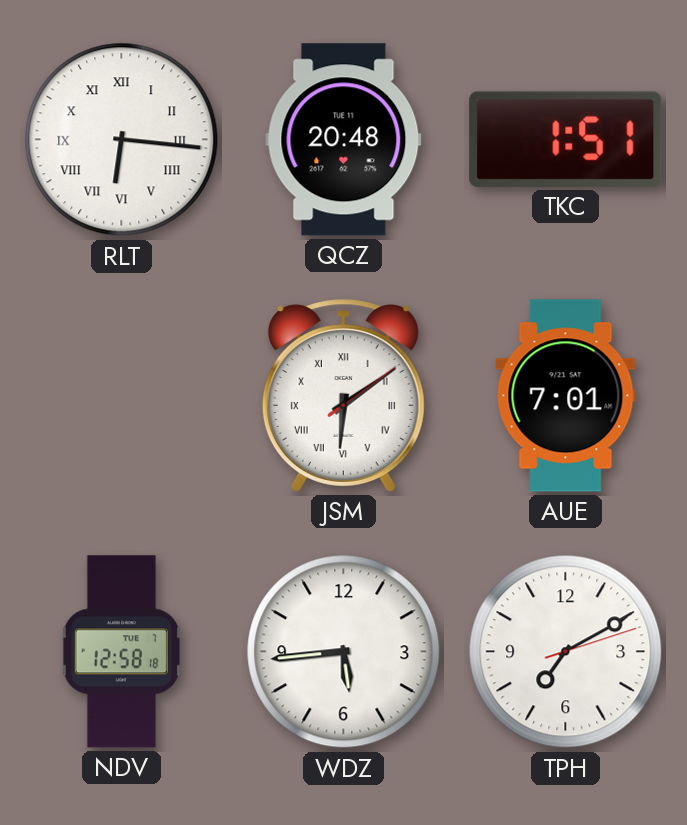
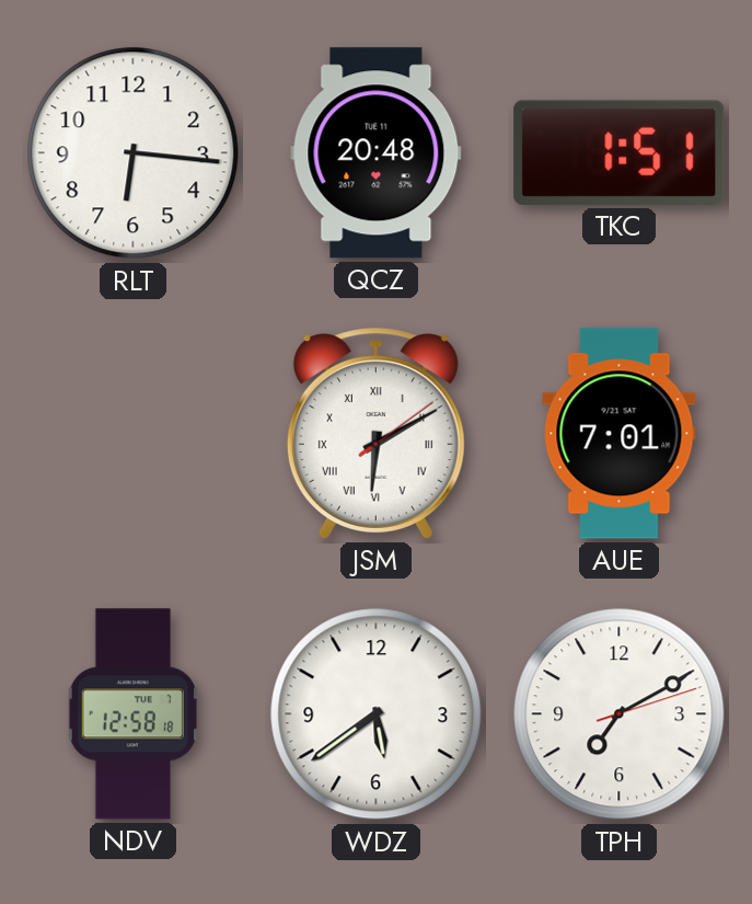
RLT numerals: Roman -> Arabic (134, 153)
JSM: 6:09 -> 6:10 (375, 434)
WDZ: 5:44 -> 5:39 (377, 714)
